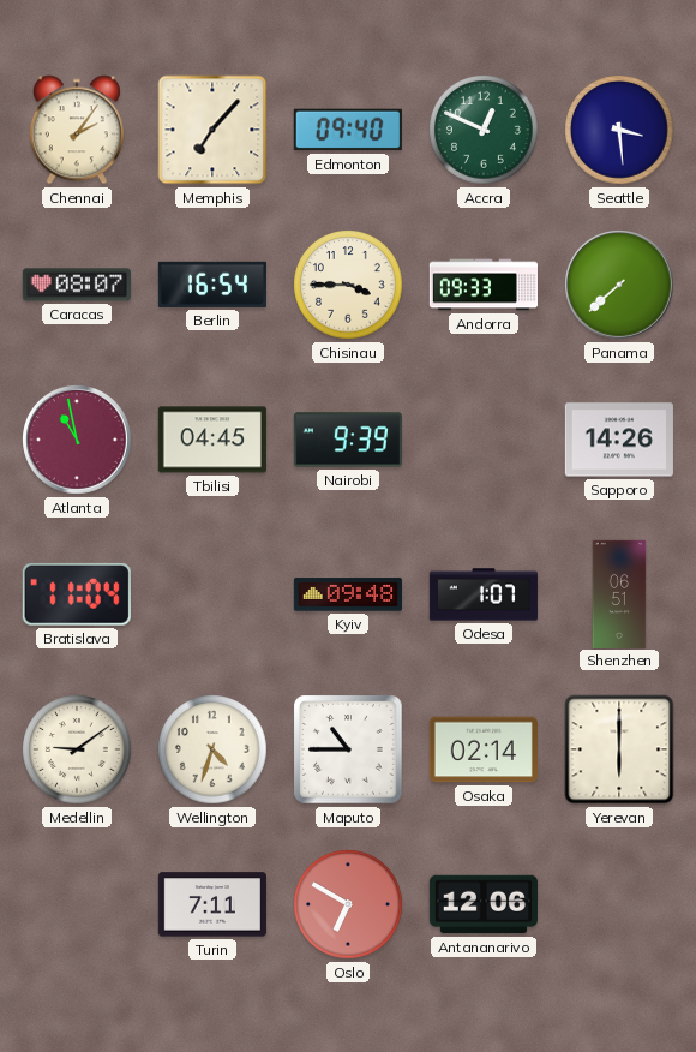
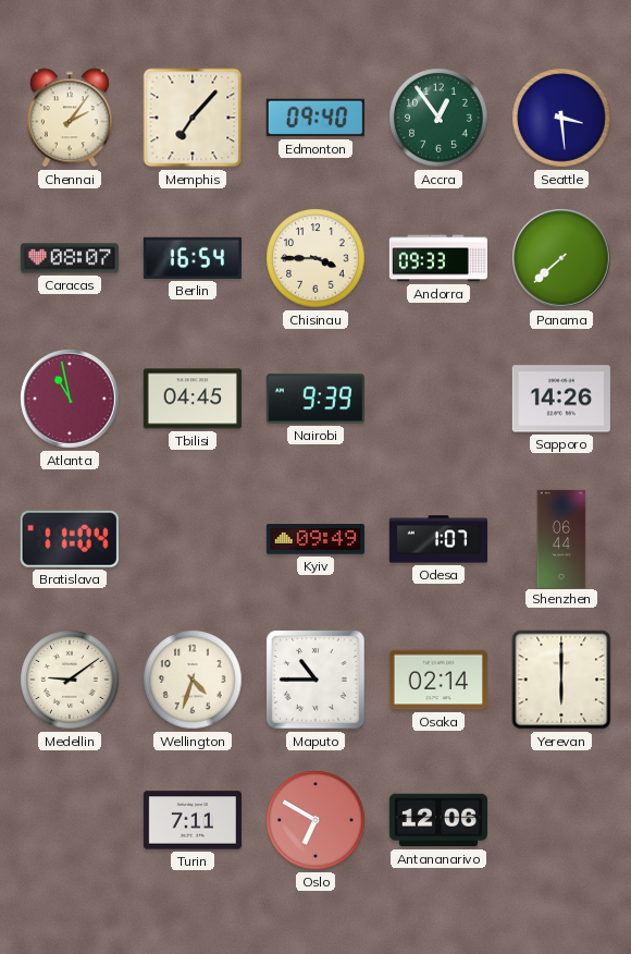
Accra: 12:49 -> 12:54 (438, 118)
Kyiv: 09:48 -> 09:49 (315, 539)
Shenzhen: 06:51 -> 06:44 (561, 538)
